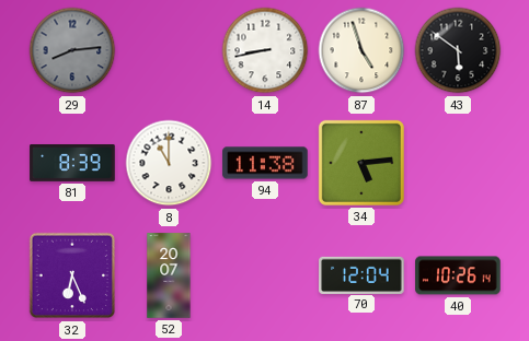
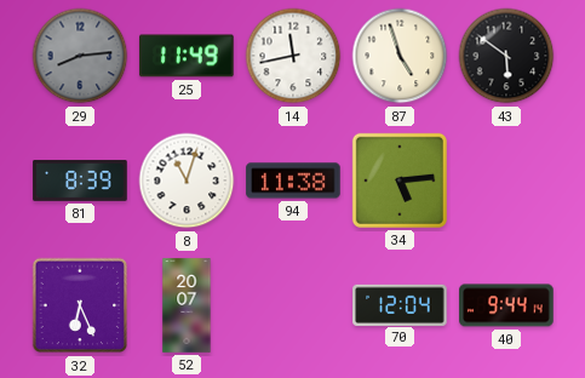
25: none -> 11:49 (187, 56)
14: 8:43 -> 11:43 (293, 56)
8: 11:00 -> 11:03 (187, 181)
40: 10:26 -> 9:44 (506, 305)
